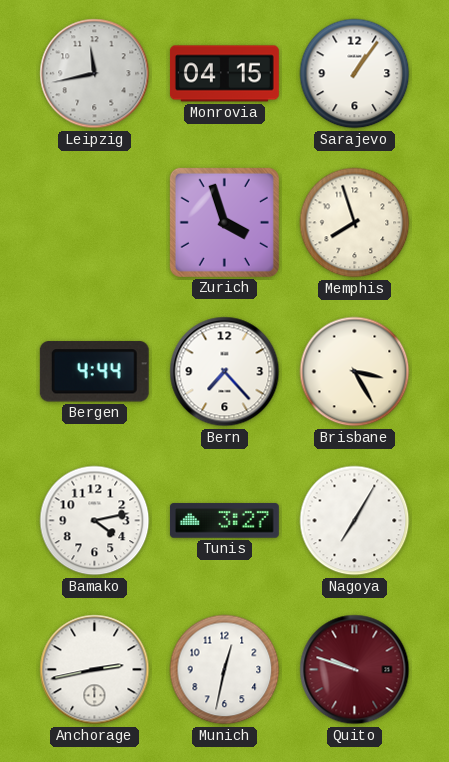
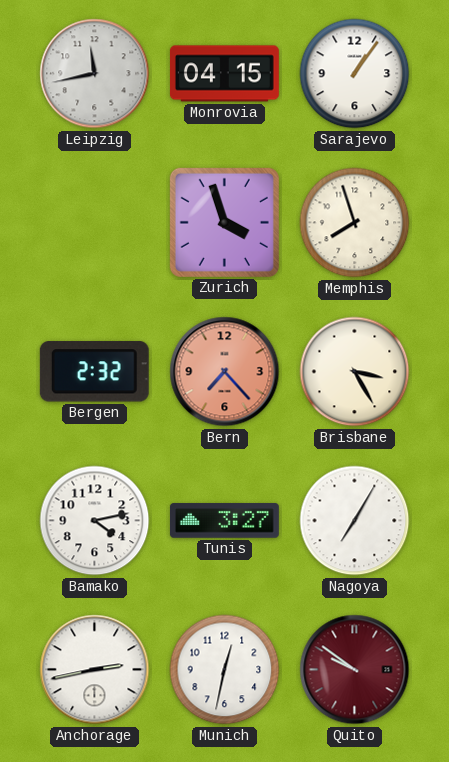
Bergen: 4:44 -> 2:32 (94, 372)
Bern dial: white -> salmon (225, 372)
Quito: 9:48 -> 9:51 (355, 670)
